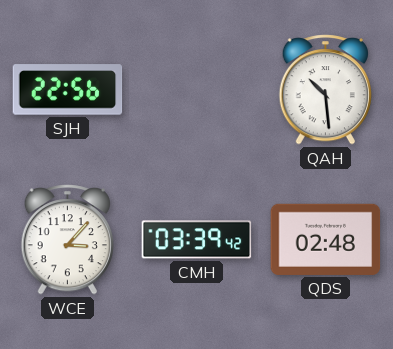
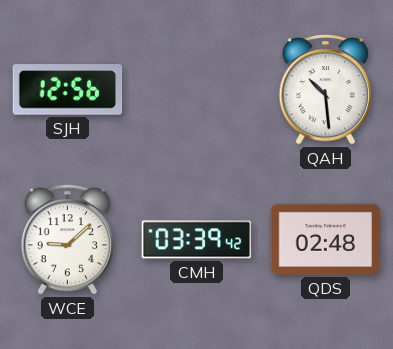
SJH: 22:56 -> 12:56 (68, 90)
WCE: 3:07 -> 9:08 (67, 240)
